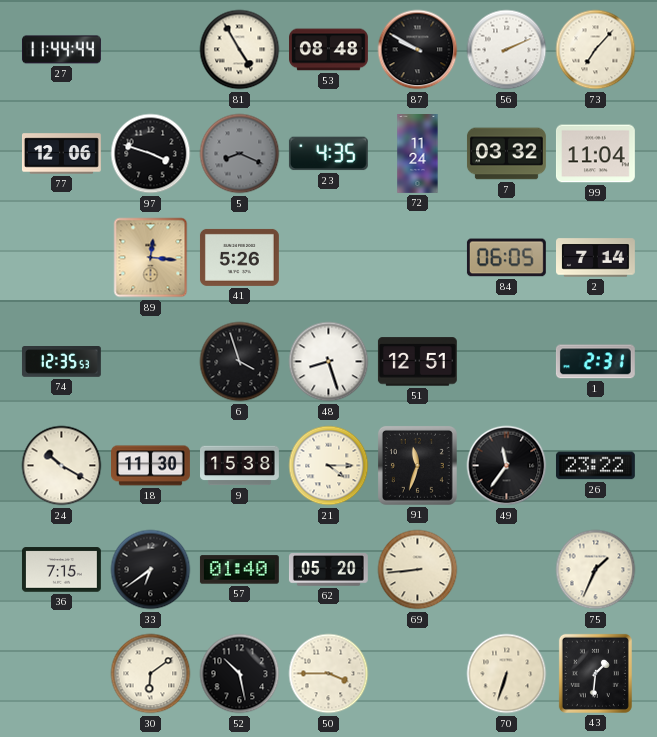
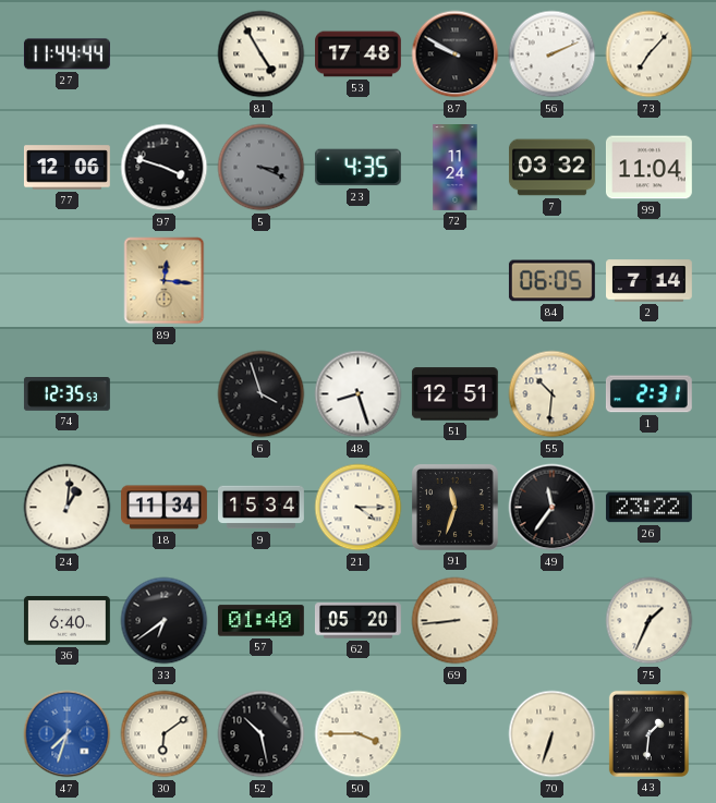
53: 08:48 -> 17:48 (359, 54)
5: 8:19 -> 3:19 (262, 168)
41: 5:26 -> none (239, 257)
55: none -> 10:31 (553, 394)
24: 10:20 -> 1:01 (68, 508)
18: 11:30 -> 11:34 (165, 508)
9: 15:38 -> 15:34 (262, 508)
36: 7:15 -> 6:40 (66, 621)
47: none -> 7:33 (68, 734)
